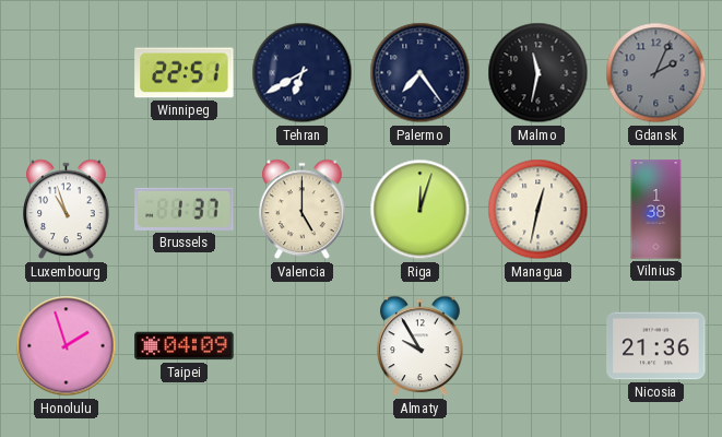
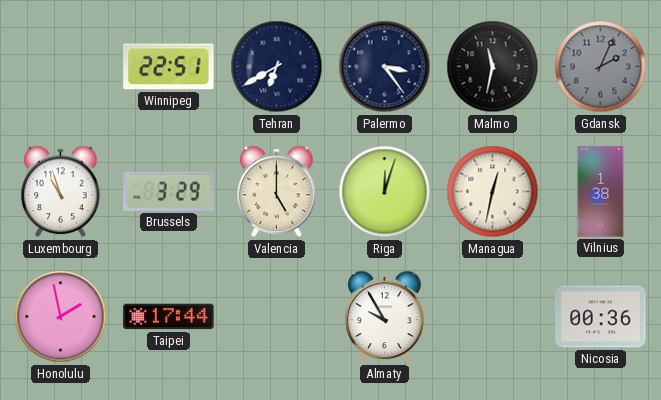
Palermo: 7:24 -> 3:24 (385, 67)
Brussels: 1:37 -> 3:29 (169, 191)
Honolulu: 1:57 -> 1:58 (61, 317)
Taipei: 04:09 -> 17:44 (169, 317)
Nicosia: 21:36 -> 00:36 (601, 317)
